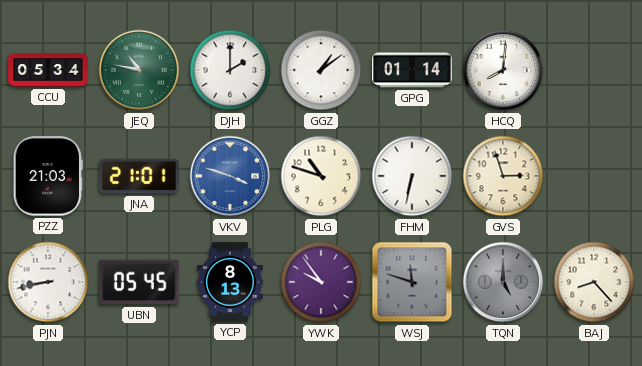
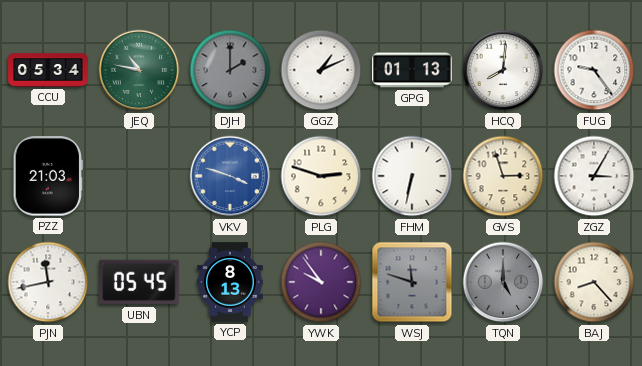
DJH dial: white -> grey (230, 70)
GGZ: 1:09 -> 1:11 (321, 70)
GPG: 01:14 -> 01:13 (412, 70)
FUG: none -> 9:24 (594, 70)
JNA: 21:01 -> none (139, 176)
PLG: 10:48 -> 2:48 (321, 176)
ZGZ: none -> 3:05 (594, 176)
PJN: 8:43 -> 11:43 (48, 282)
